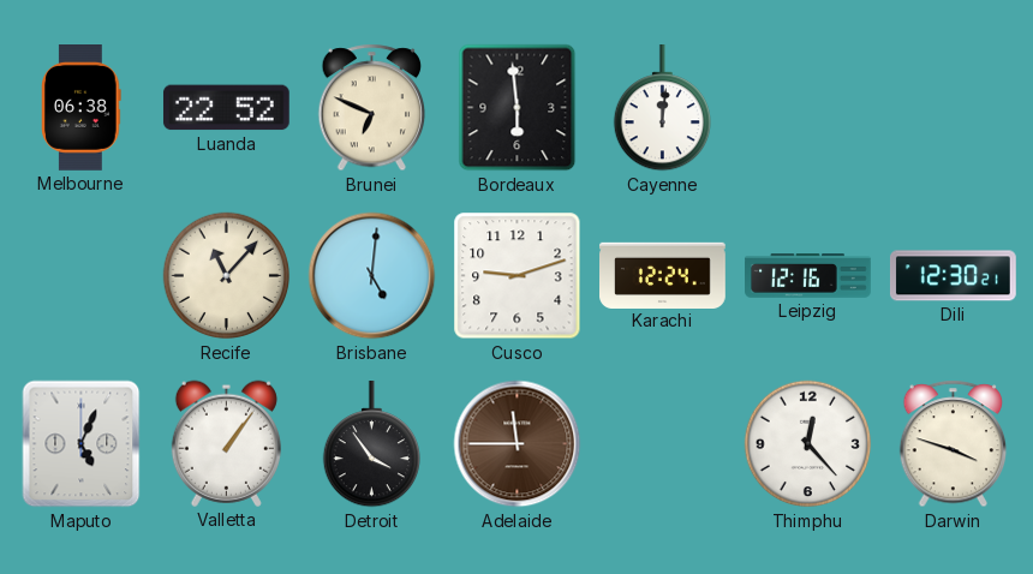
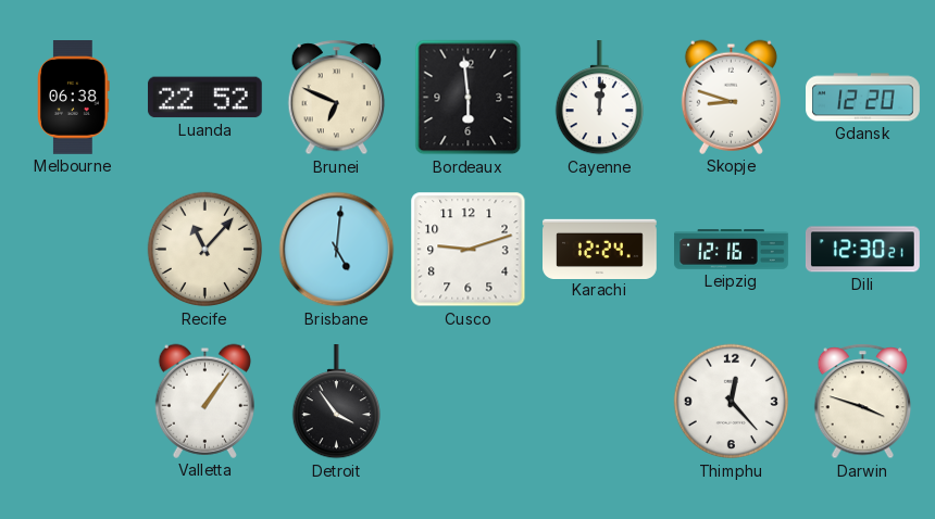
Skopje: none -> 8:48 (731, 97)
Gdansk: none -> 12:20 (863, 98)
Maputo: 5:04 -> none (82, 444)
Adelaide: 11:45 -> none (518, 444)
